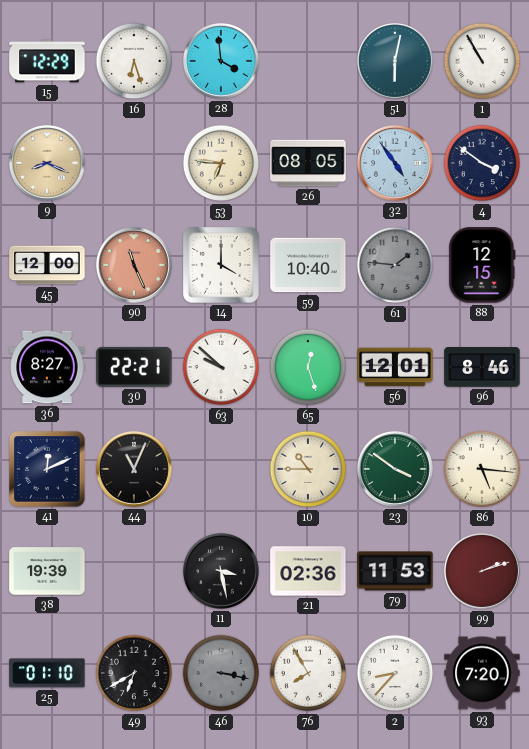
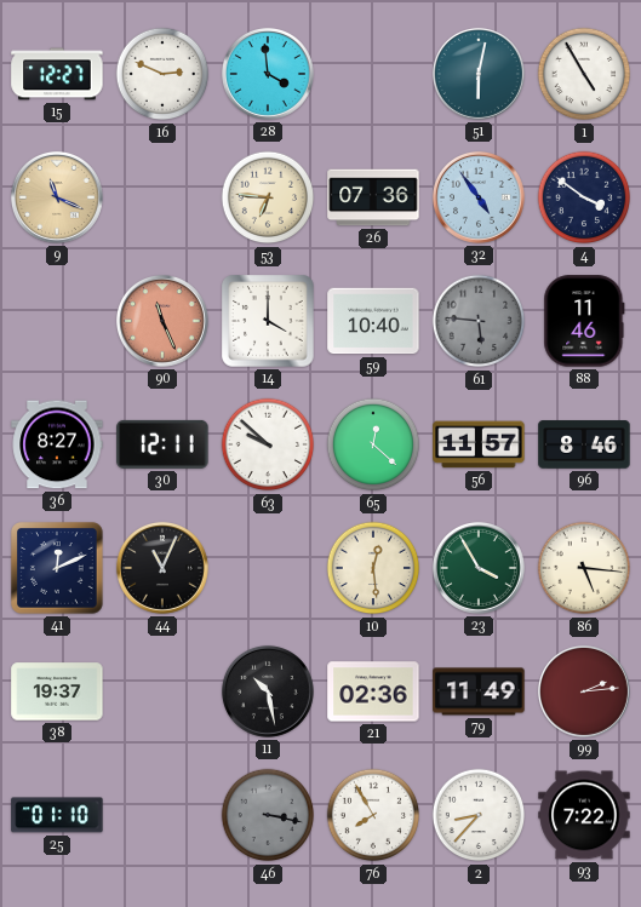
15: 12:29 -> 12:27 (57, 74)
16: 6:27 -> 2:49 (162, 74)
1: 10:55 -> 4:55 (584, 74)
9: 8:19 -> 11:19 (57, 197)
26: 08:05 -> 07:36 (373, 197)
45: 12:00 -> none (47, 265)
61: 1:46 -> 5:46 (479, 321)
88: 12:15 -> 11:46 (584, 321)
30: 22:21 -> 12:11 (162, 444)
65: 12:27 -> 12:22 (373, 444)
56: 12:01 -> 11:57 (479, 444)
10: 10:45 -> 12:29 (373, 568)
23: 3:51 -> 3:55 (479, 568)
38: 19:39 -> 19:37 (57, 691)
11: 3:28 -> 10:28 (268, 691)
79: 11:53 -> 11:49 (479, 691)
99: 2:12 -> 2:14 (584, 691)
49: 6:40 -> none (134, 673)
93: 7:20 -> 7:22 (584, 815)
